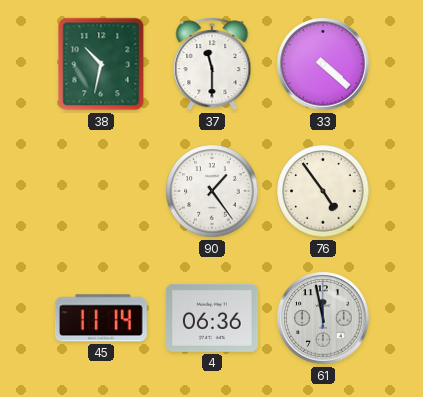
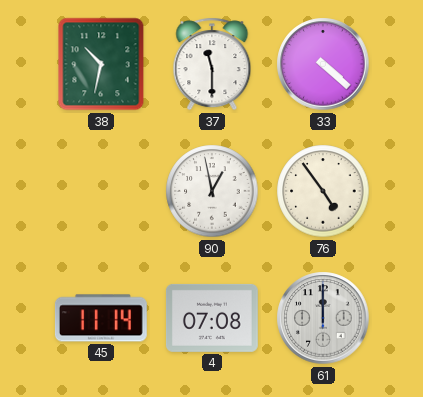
90: 1:24 -> 12:58 (212, 191)
4: 06:36 -> 07:08 (212, 318)
61: 11:58 -> 12:00 (323, 318)
